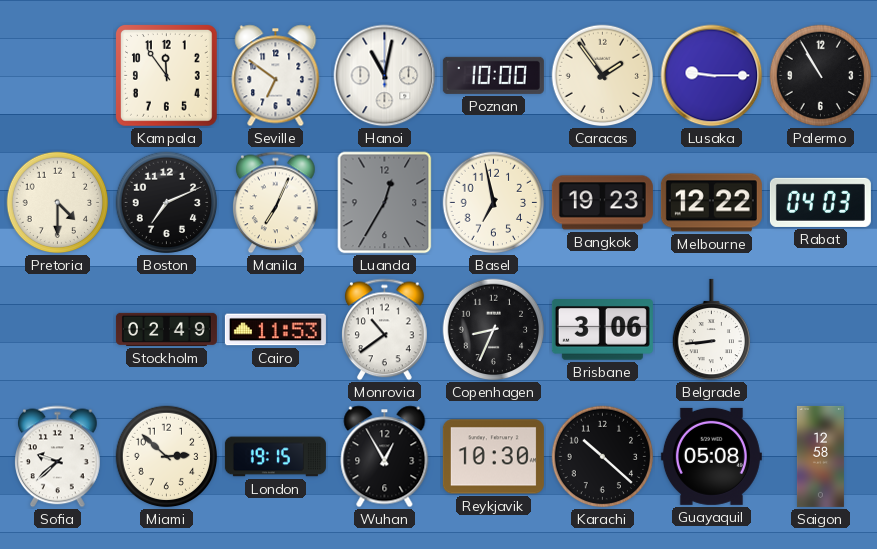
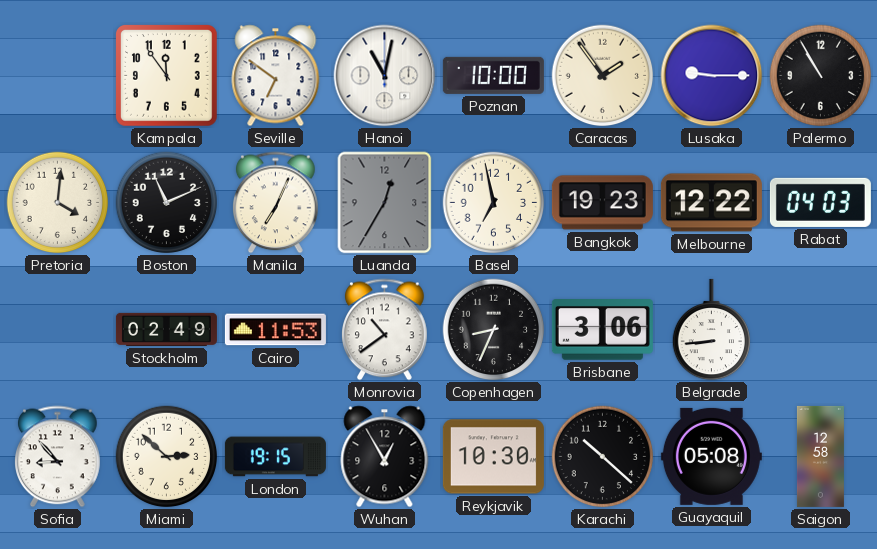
Pretoria: 4:30 -> 4:01 (58, 203)
Boston: 7:11 -> 11:11 (167, 203)
Sofia: 9:38 -> 8:53 (58, 457)
